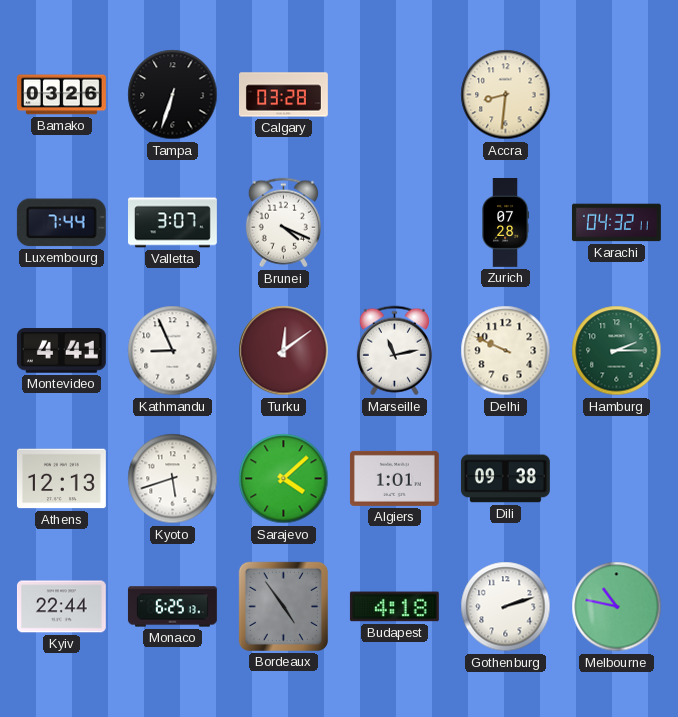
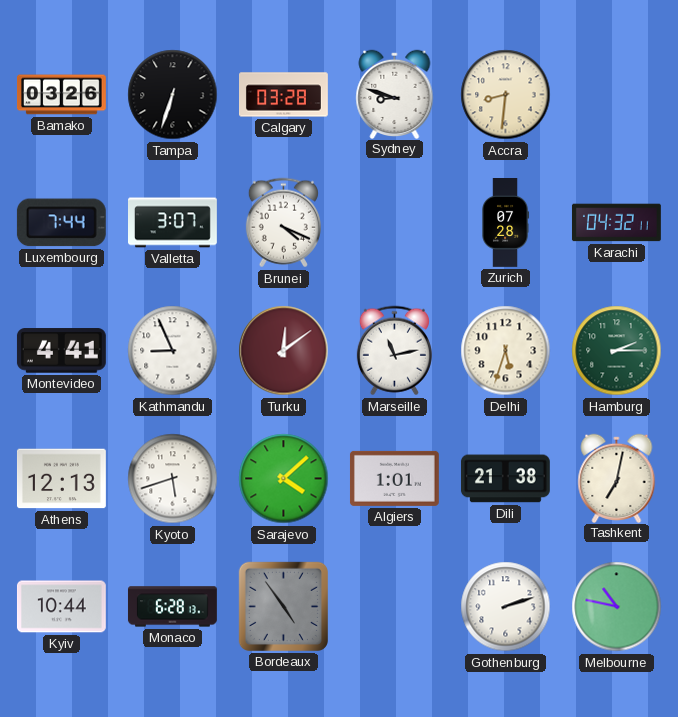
Sydney: none -> 8:48 (395, 94)
Delhi: 9:49 -> 5:33 (506, 351)
Dili: 09:38 -> 21:38 (505, 479)
Tashkent: none -> 7:02 (617, 478)
Kyiv: 22:44 -> 10:44 (61, 607)
Monaco: 6:25 -> 6:28 (172, 607)
Budapest: 4:18 -> none (394, 607)
